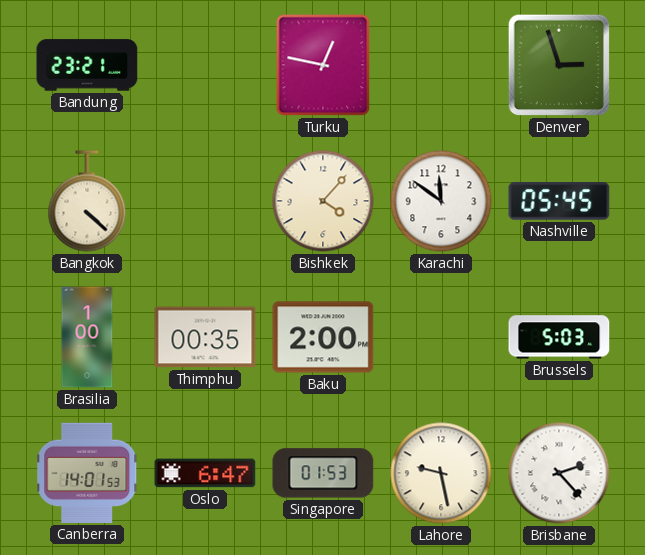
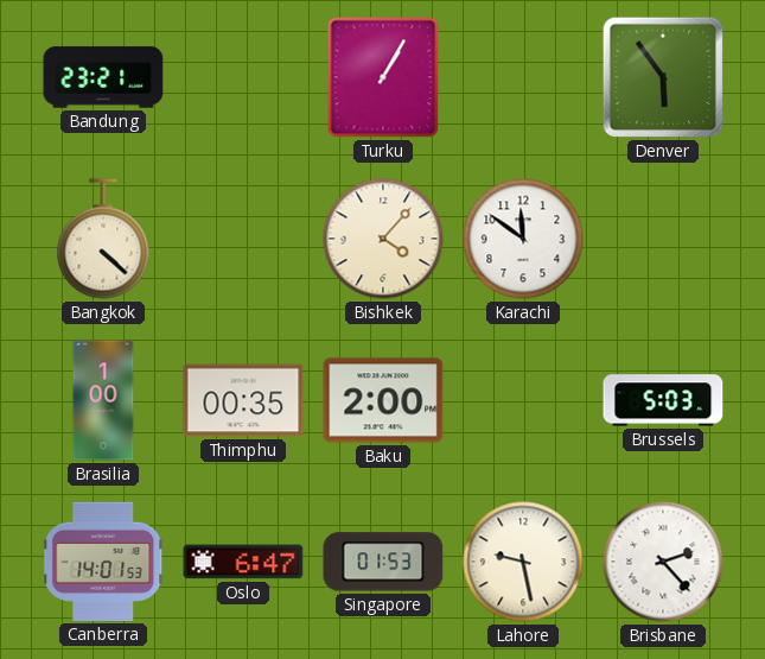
Turku: 12:47 -> 1:05 (383, 77)
Denver: 2:57 -> 5:54 (663, 77)
Nashville: 05:45 -> none (559, 201)
